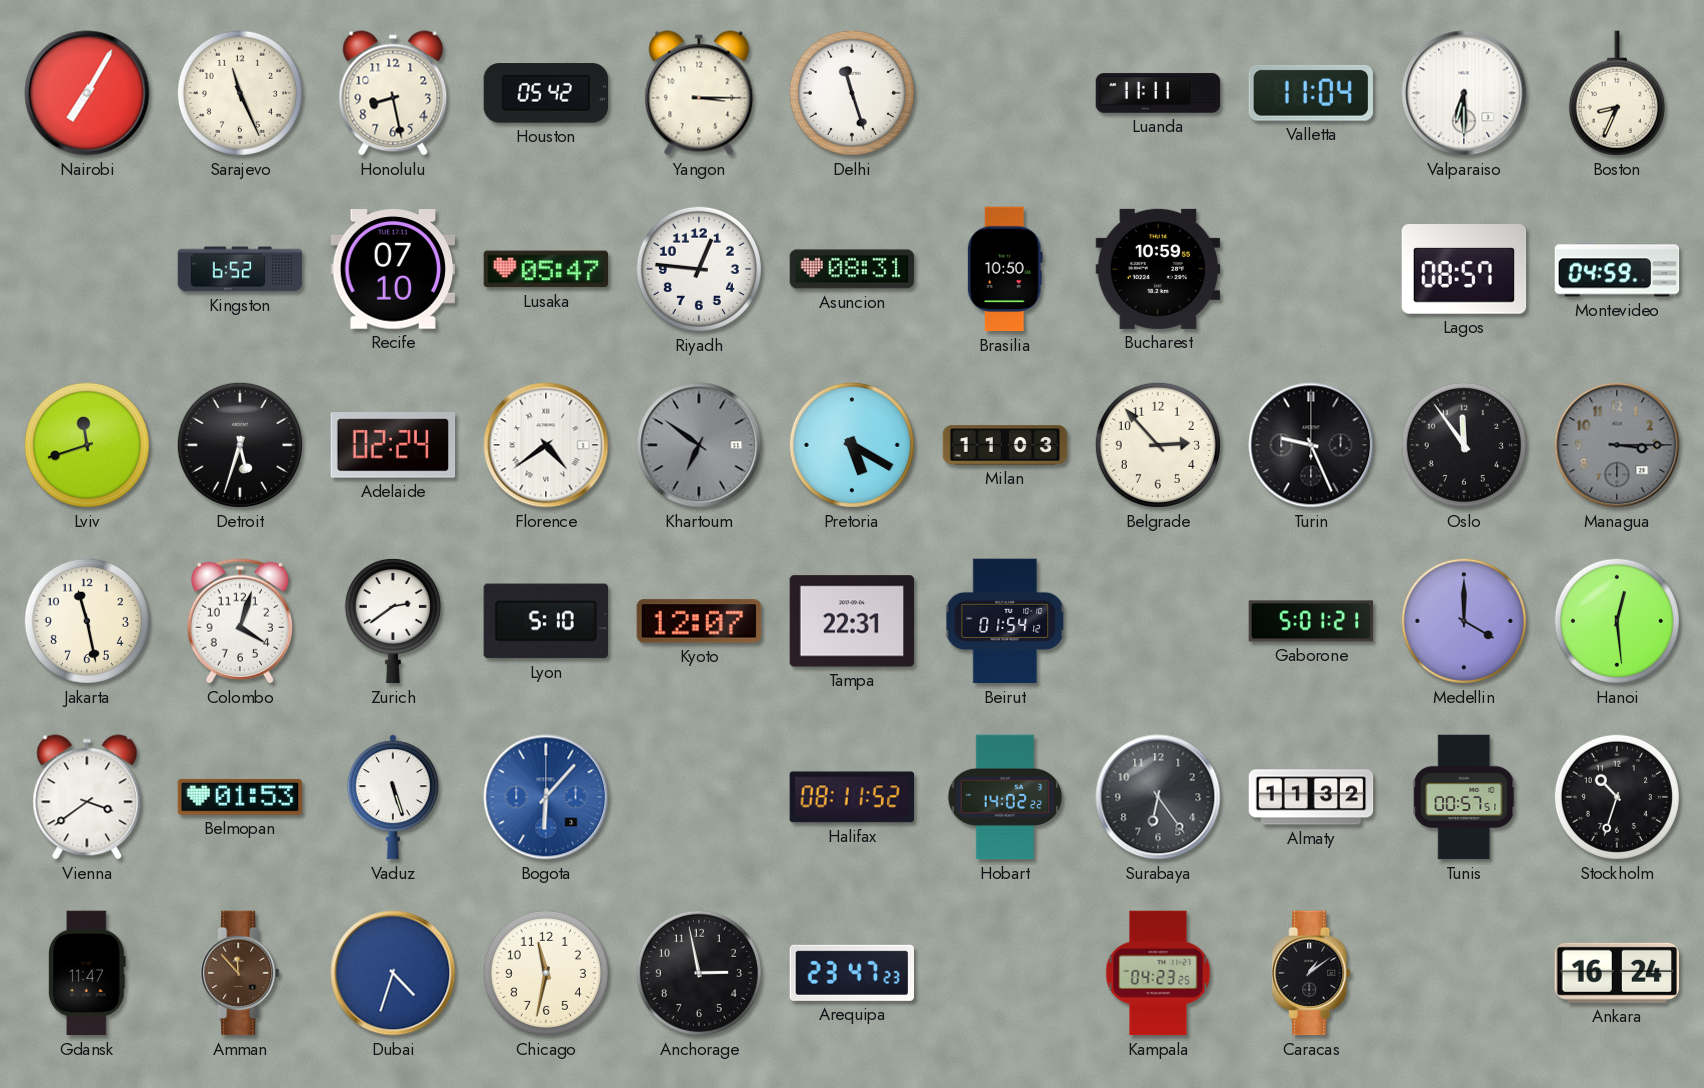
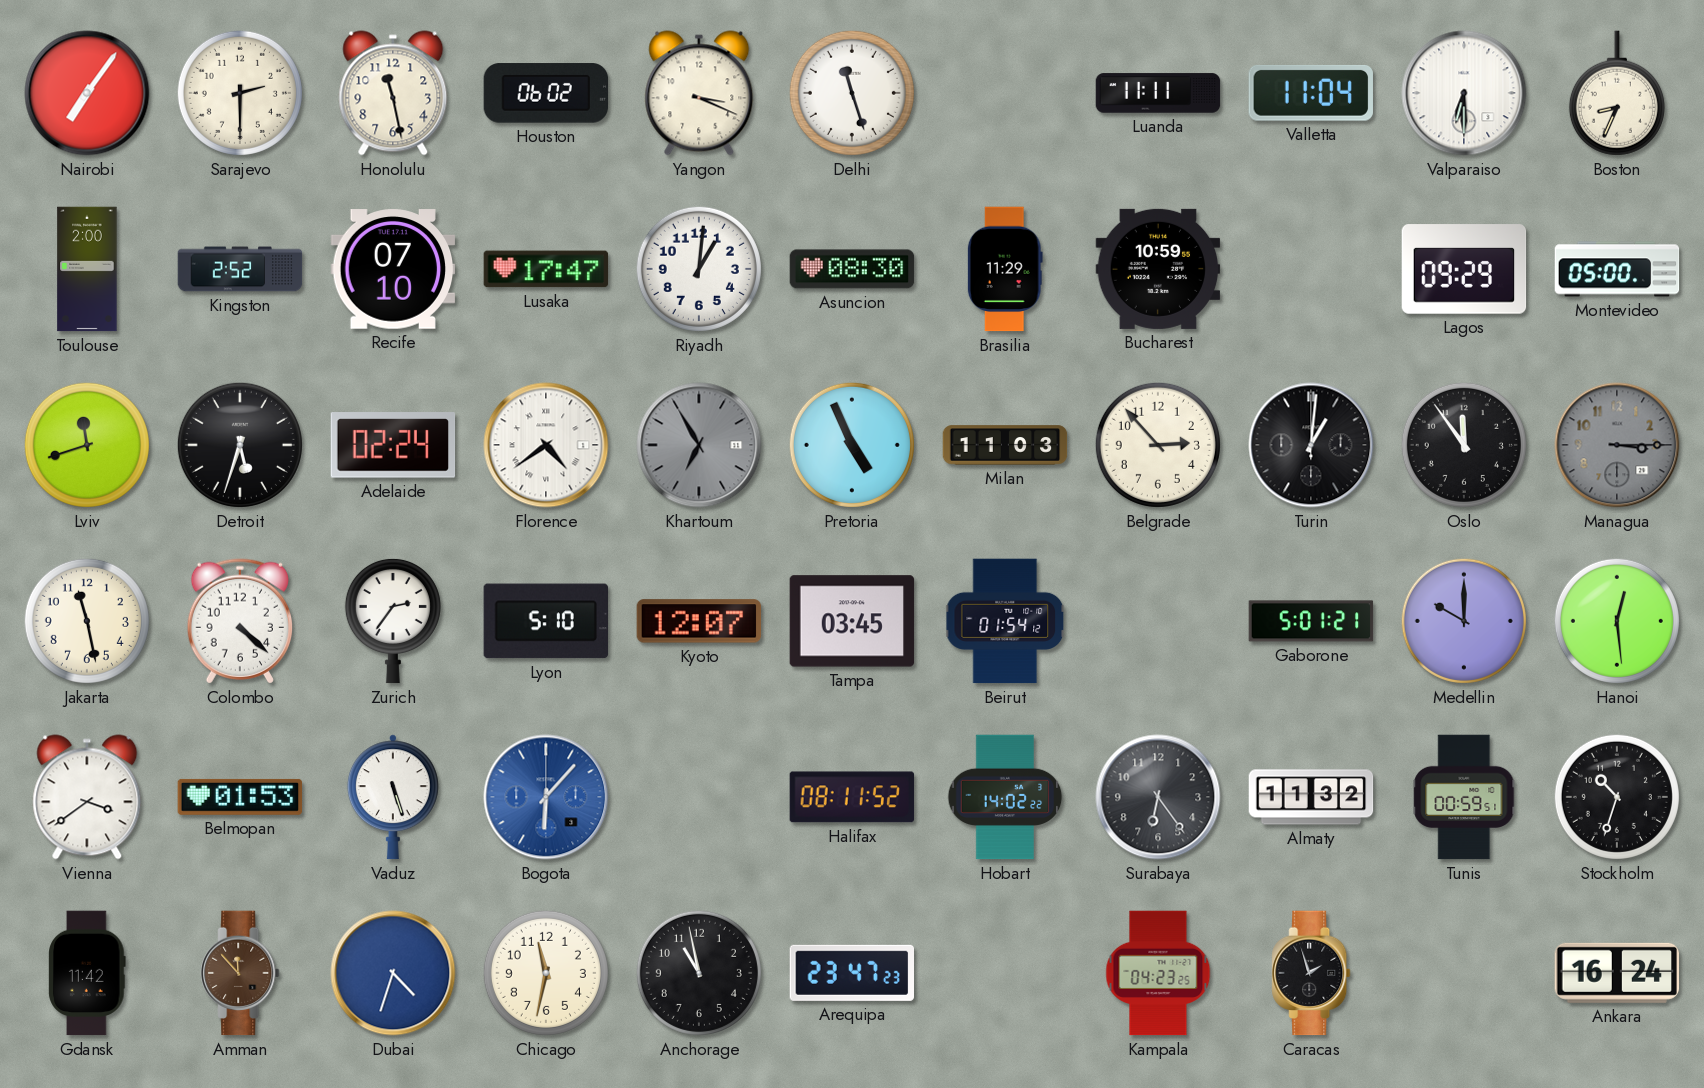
Nairobi: 7:05 -> 7:06 (87, 93)
Sarajevo: 11:26 -> 2:30 (240, 93)
Honolulu: 8:28 -> 11:28 (393, 93)
Houston: 05:42 -> 06:02 (546, 93)
Yangon: 3:15 -> 3:19 (699, 93)
Toulouse: none -> 2:00 (87, 269)
Kingston: 6:52 -> 2:52 (240, 269)
Lusaka: 05:47 -> 17:47 (546, 269)
Riyadh: 12:46 -> 1:01 (699, 269)
Asuncion: 08:31 -> 08:30 (852, 269)
Brasilia: 10:50 -> 11:29 (1005, 269)
Lagos: 08:57 -> 09:29 (1464, 269)
Montevideo: 04:59 -> 05:00 (1617, 269)
Khartoum: 6:51 -> 6:55 (699, 445)
Pretoria: 5:20 -> 4:56 (852, 445)
Turin: 9:26 -> 1:01 (1311, 445)
Colombo: 4:03 -> 4:22 (240, 621)
Zurich: 2:39 -> 2:36 (393, 621)
Tampa: 22:31 -> 03:45 (852, 621)
Medellin: 4:00 -> 10:00 (1464, 621)
Tunis: 00:57 -> 00:59 (1464, 797)
Gdansk: 11:47 -> 11:42 (87, 973)
Anchorage: 2:58 -> 10:58 (699, 973)
Caracas: 1:09 -> 1:57 (1311, 973)
